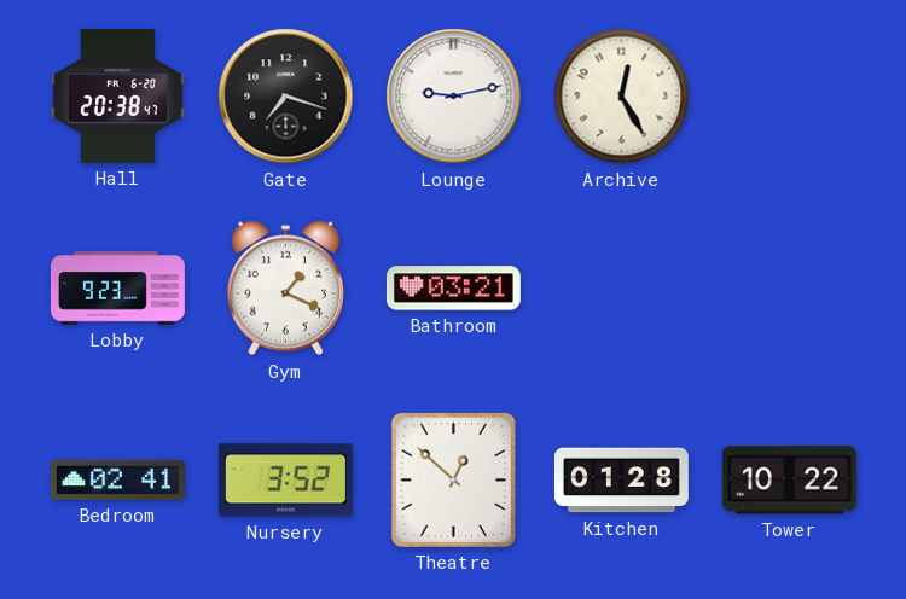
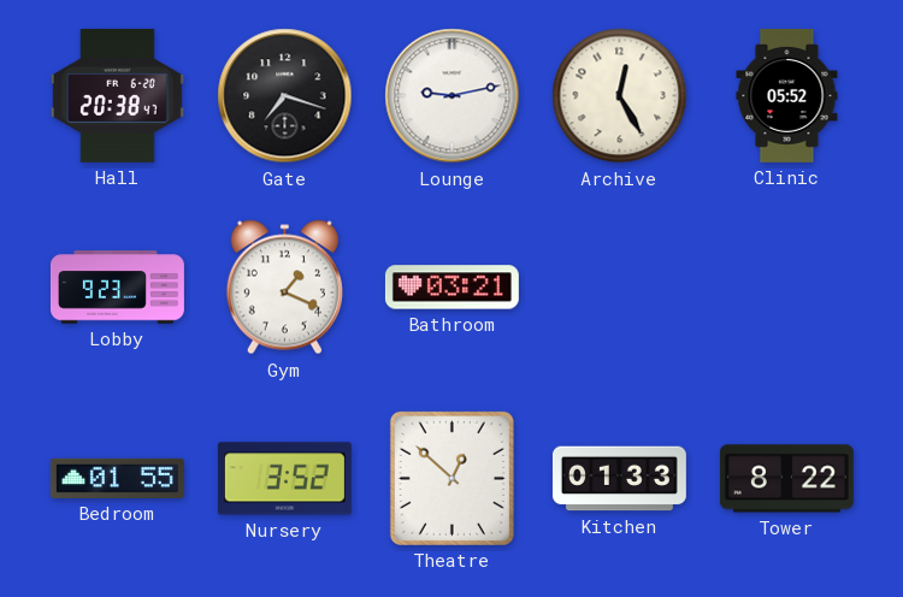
Clinic: none -> 05:52 (787, 95)
Bedroom: 02:41 -> 01:55 (117, 478)
Kitchen: 01:28 -> 01:33 (619, 479)
Tower: 10:22 -> 8:22 (786, 479)
